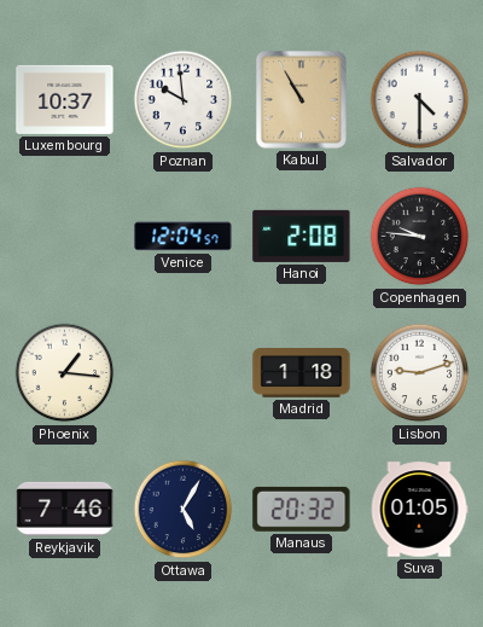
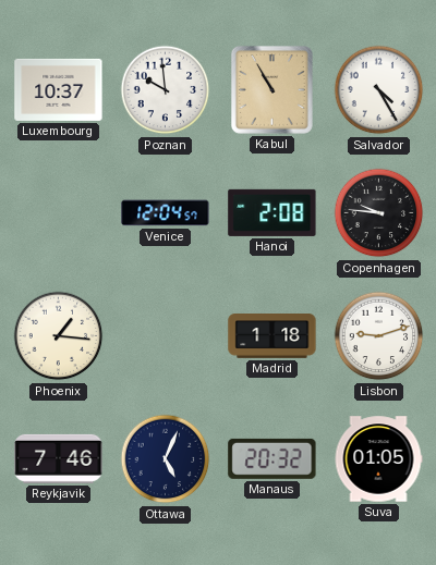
Salvador: 4:30 -> 4:25 (379, 90)
Ottawa: 5:05 -> 5:04 (166, 459)
